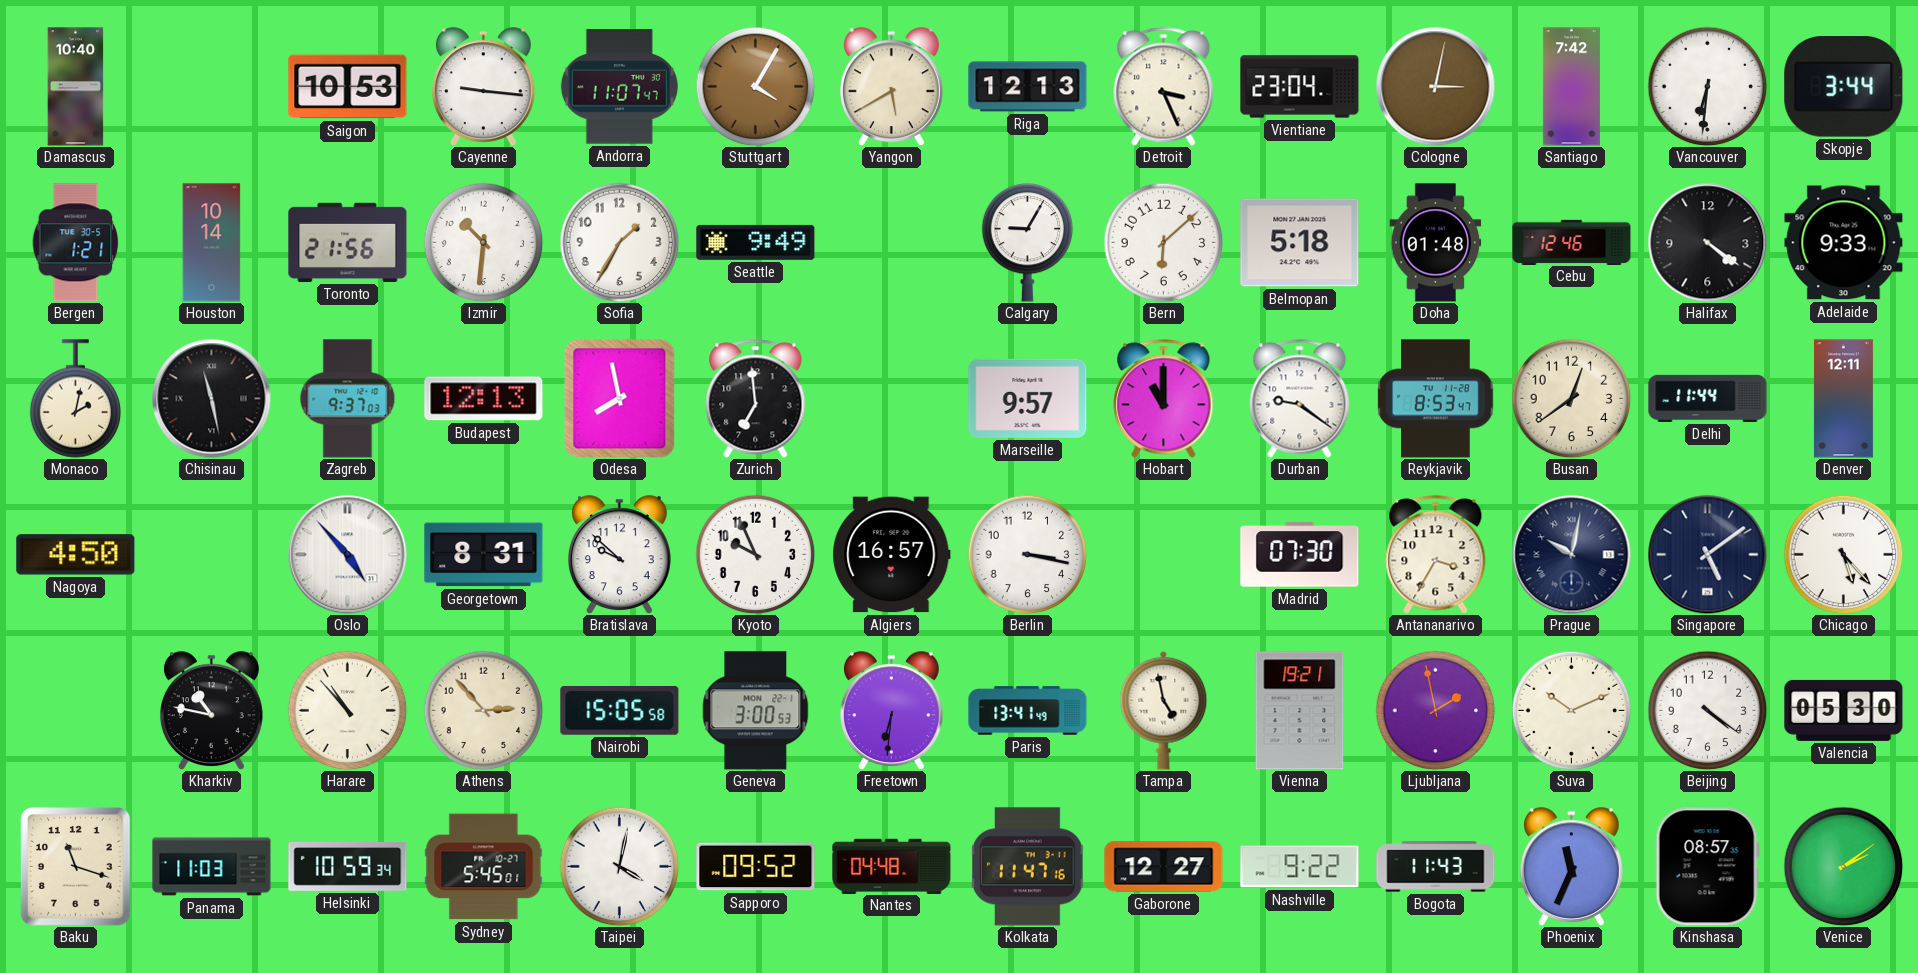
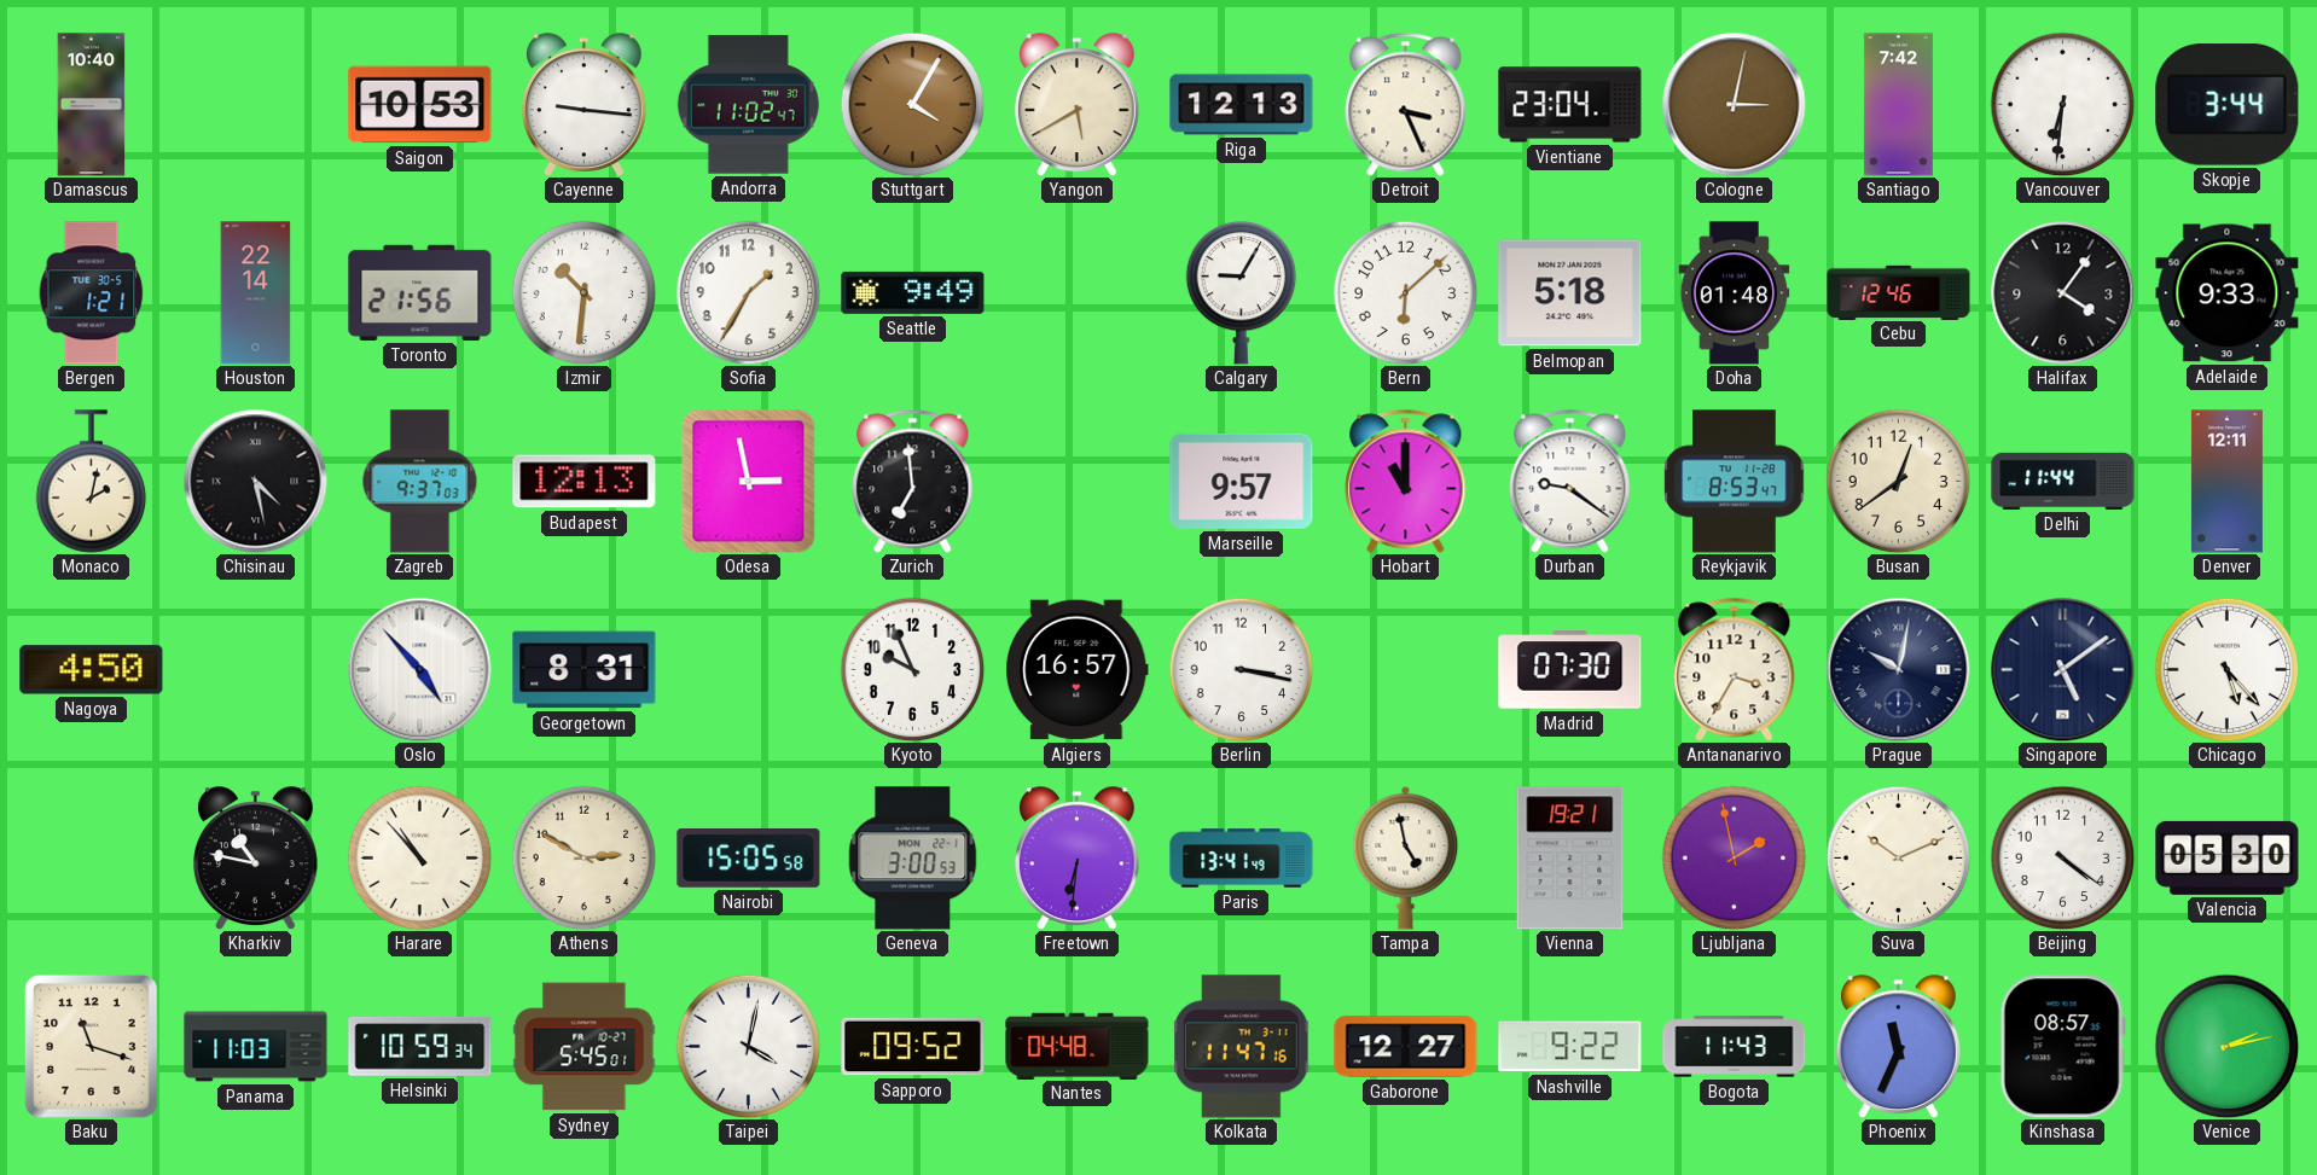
Andorra: 11:07 -> 11:02 (748, 105)
Houston: 10:14 -> 22:14 (256, 293)
Halifax: 4:21 -> 4:06 (2063, 293)
Chisinau: 11:28 -> 4:28 (256, 482)
Odesa: 7:58 -> 2:58 (749, 481)
Bratislava: 9:52 -> none (619, 555)
Athens: 2:53 -> 2:50 (583, 857)
Venice: 2:09 -> 2:13 (2226, 1046)
